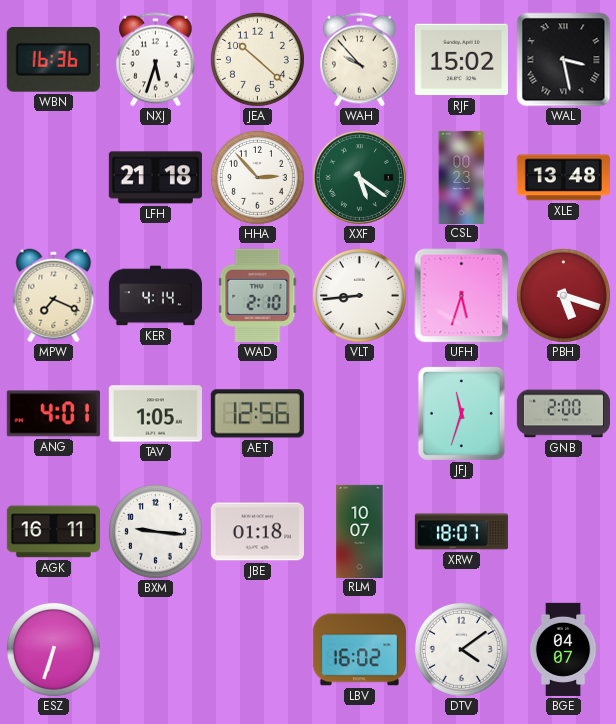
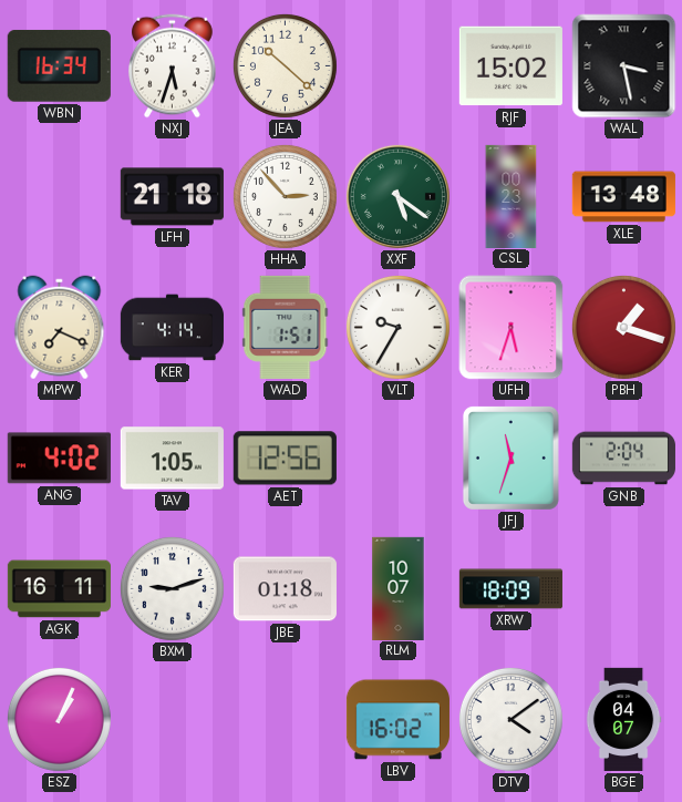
WBN: 16:36 -> 16:34 (59, 65)
WAH: 9:53 -> none (360, 60)
WAD: 2:10 -> 1:51 (286, 327)
VLT: 8:44 -> 9:35 (397, 327)
PBH: 5:18 -> 1:18 (623, 327)
ANG: 4:01 -> 4:02 (59, 459)
GNB: 2:00 -> 2:04 (623, 459)
BXM: 9:16 -> 9:12 (172, 588)
XRW: 18:07 -> 18:09 (510, 589)
ESZ: 6:33 -> 1:04 (59, 719)
